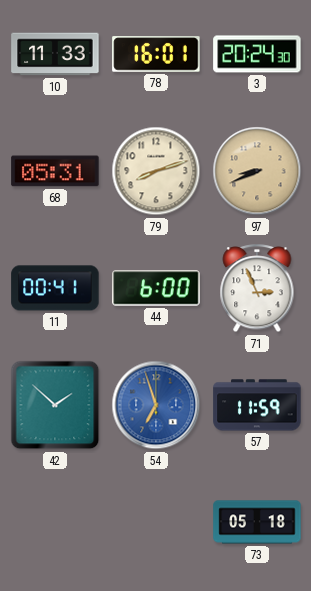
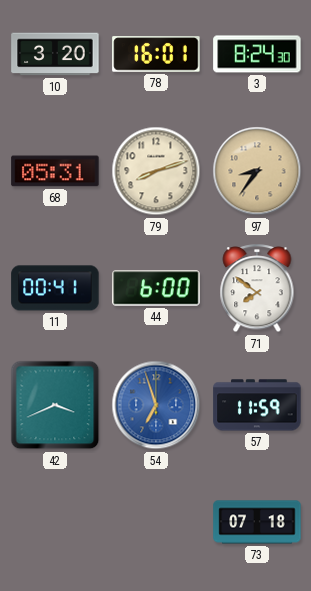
10: 11:33 -> 3:20 (55, 54)
3: 20:24 -> 8:24 (257, 54)
97: 8:41 -> 8:36 (257, 171)
71: 2:56 -> 7:51 (257, 289)
42: 1:52 -> 3:41 (55, 405)
73: 05:18 -> 07:18 (257, 522)
